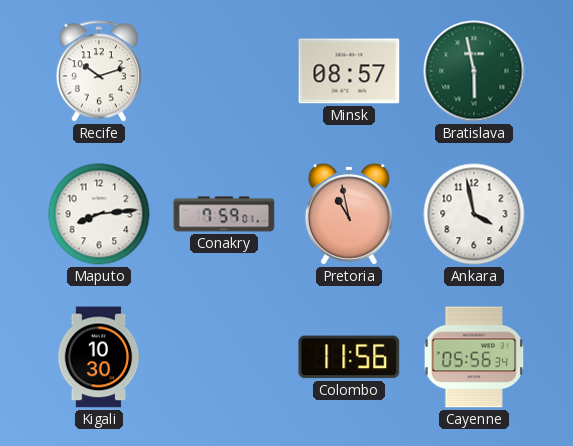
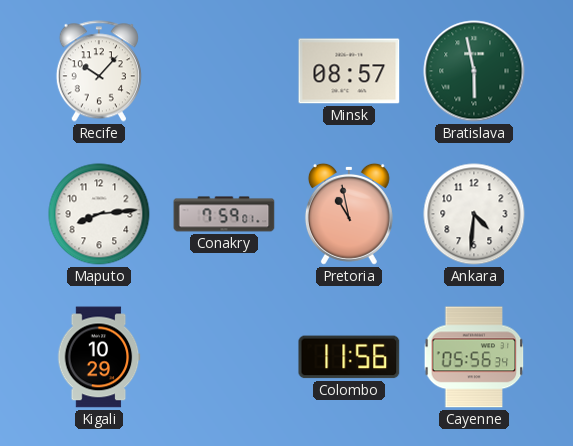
Recife: 10:12 -> 10:07 (99, 71)
Ankara: 3:58 -> 4:31 (474, 214)
Kigali: 10:30 -> 10:29 (99, 357)
